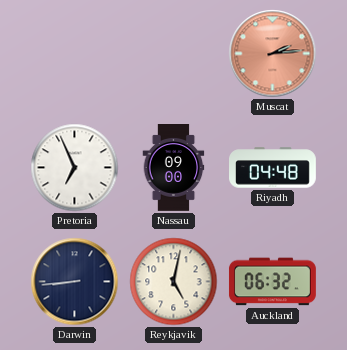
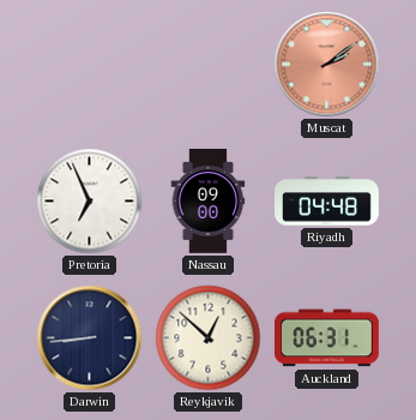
Muscat: 2:14 -> 2:09 (327, 65)
Reykjavik: 5:02 -> 12:52 (209, 338)
Auckland: 06:32 -> 06:31 (326, 338)
